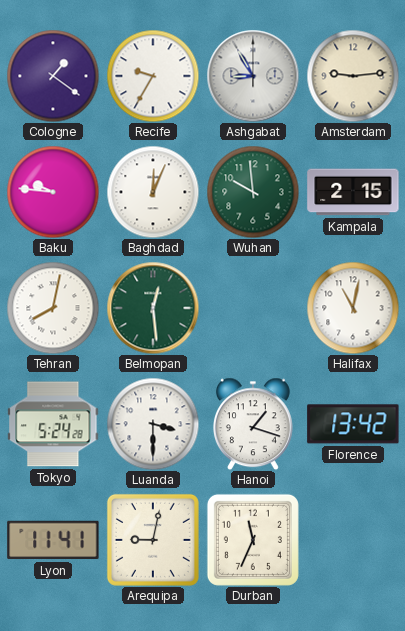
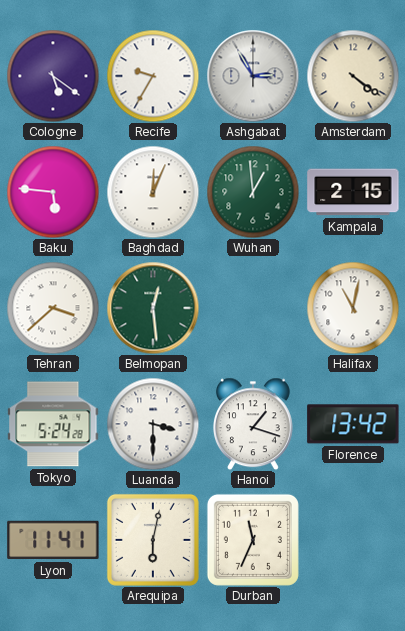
Cologne: 1:21 -> 5:21 (53, 76)
Ashgabat: 8:55 -> 2:55 (253, 76)
Amsterdam: 9:14 -> 4:21 (353, 76)
Baku: 9:46 -> 5:46 (53, 192)
Wuhan: 9:59 -> 12:59 (253, 192)
Tehran: 8:02 -> 3:38 (53, 308)
Arequipa: 9:02 -> 6:02 (153, 540)
